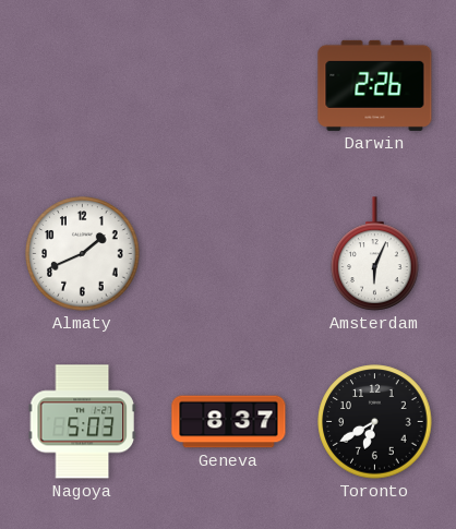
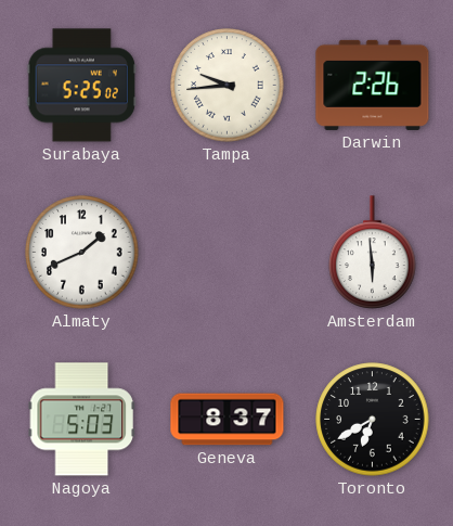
Surabaya: none -> 5:25 (81, 86)
Tampa: none -> 9:44 (228, 86)
Amsterdam: 6:04 -> 5:59 (373, 253)
